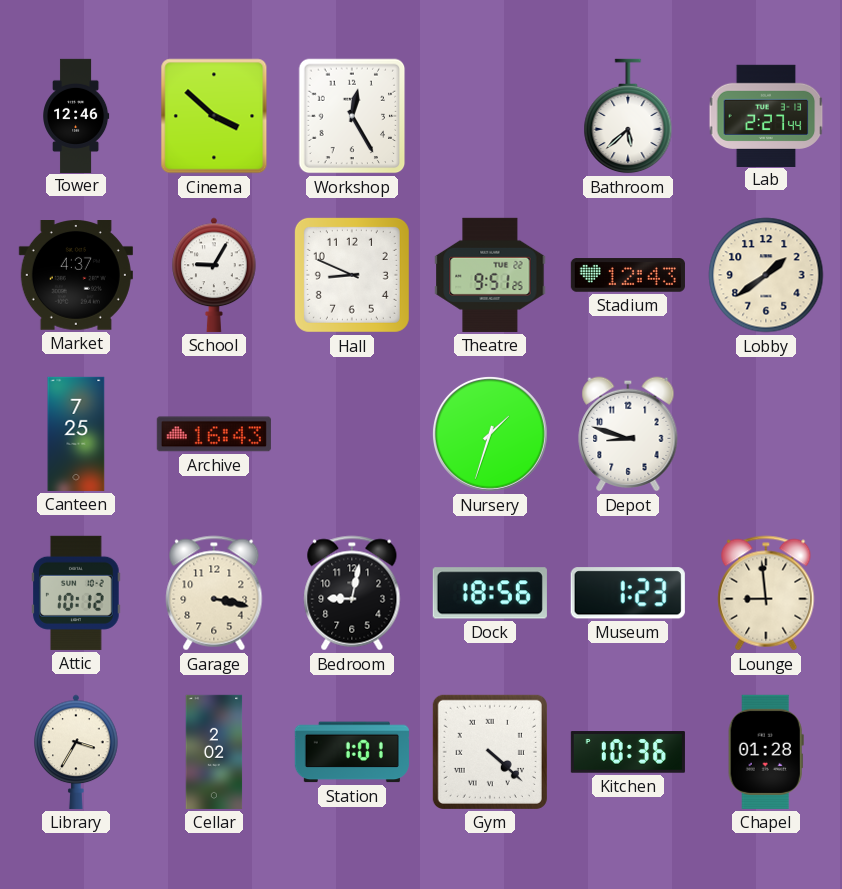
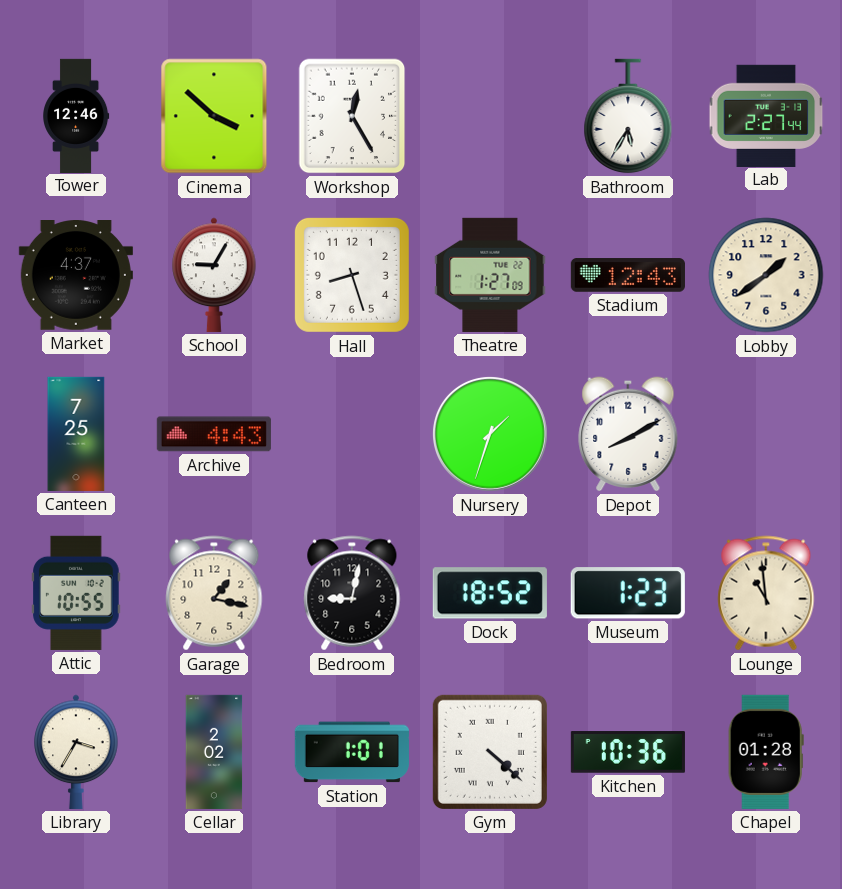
Bathroom: 5:38 -> 5:35 (628, 116)
Hall: 8:49 -> 8:27 (352, 275)
Theatre: 9:51 -> 1:27 (490, 275)
Archive: 16:43 -> 4:43 (214, 434)
Depot: 8:48 -> 8:10 (628, 434)
Attic: 10:12 -> 10:55 (76, 593)
Garage: 3:17 -> 1:17 (214, 593)
Dock: 18:56 -> 18:52 (490, 593)
Lounge: 8:59 -> 10:59 (766, 593)
